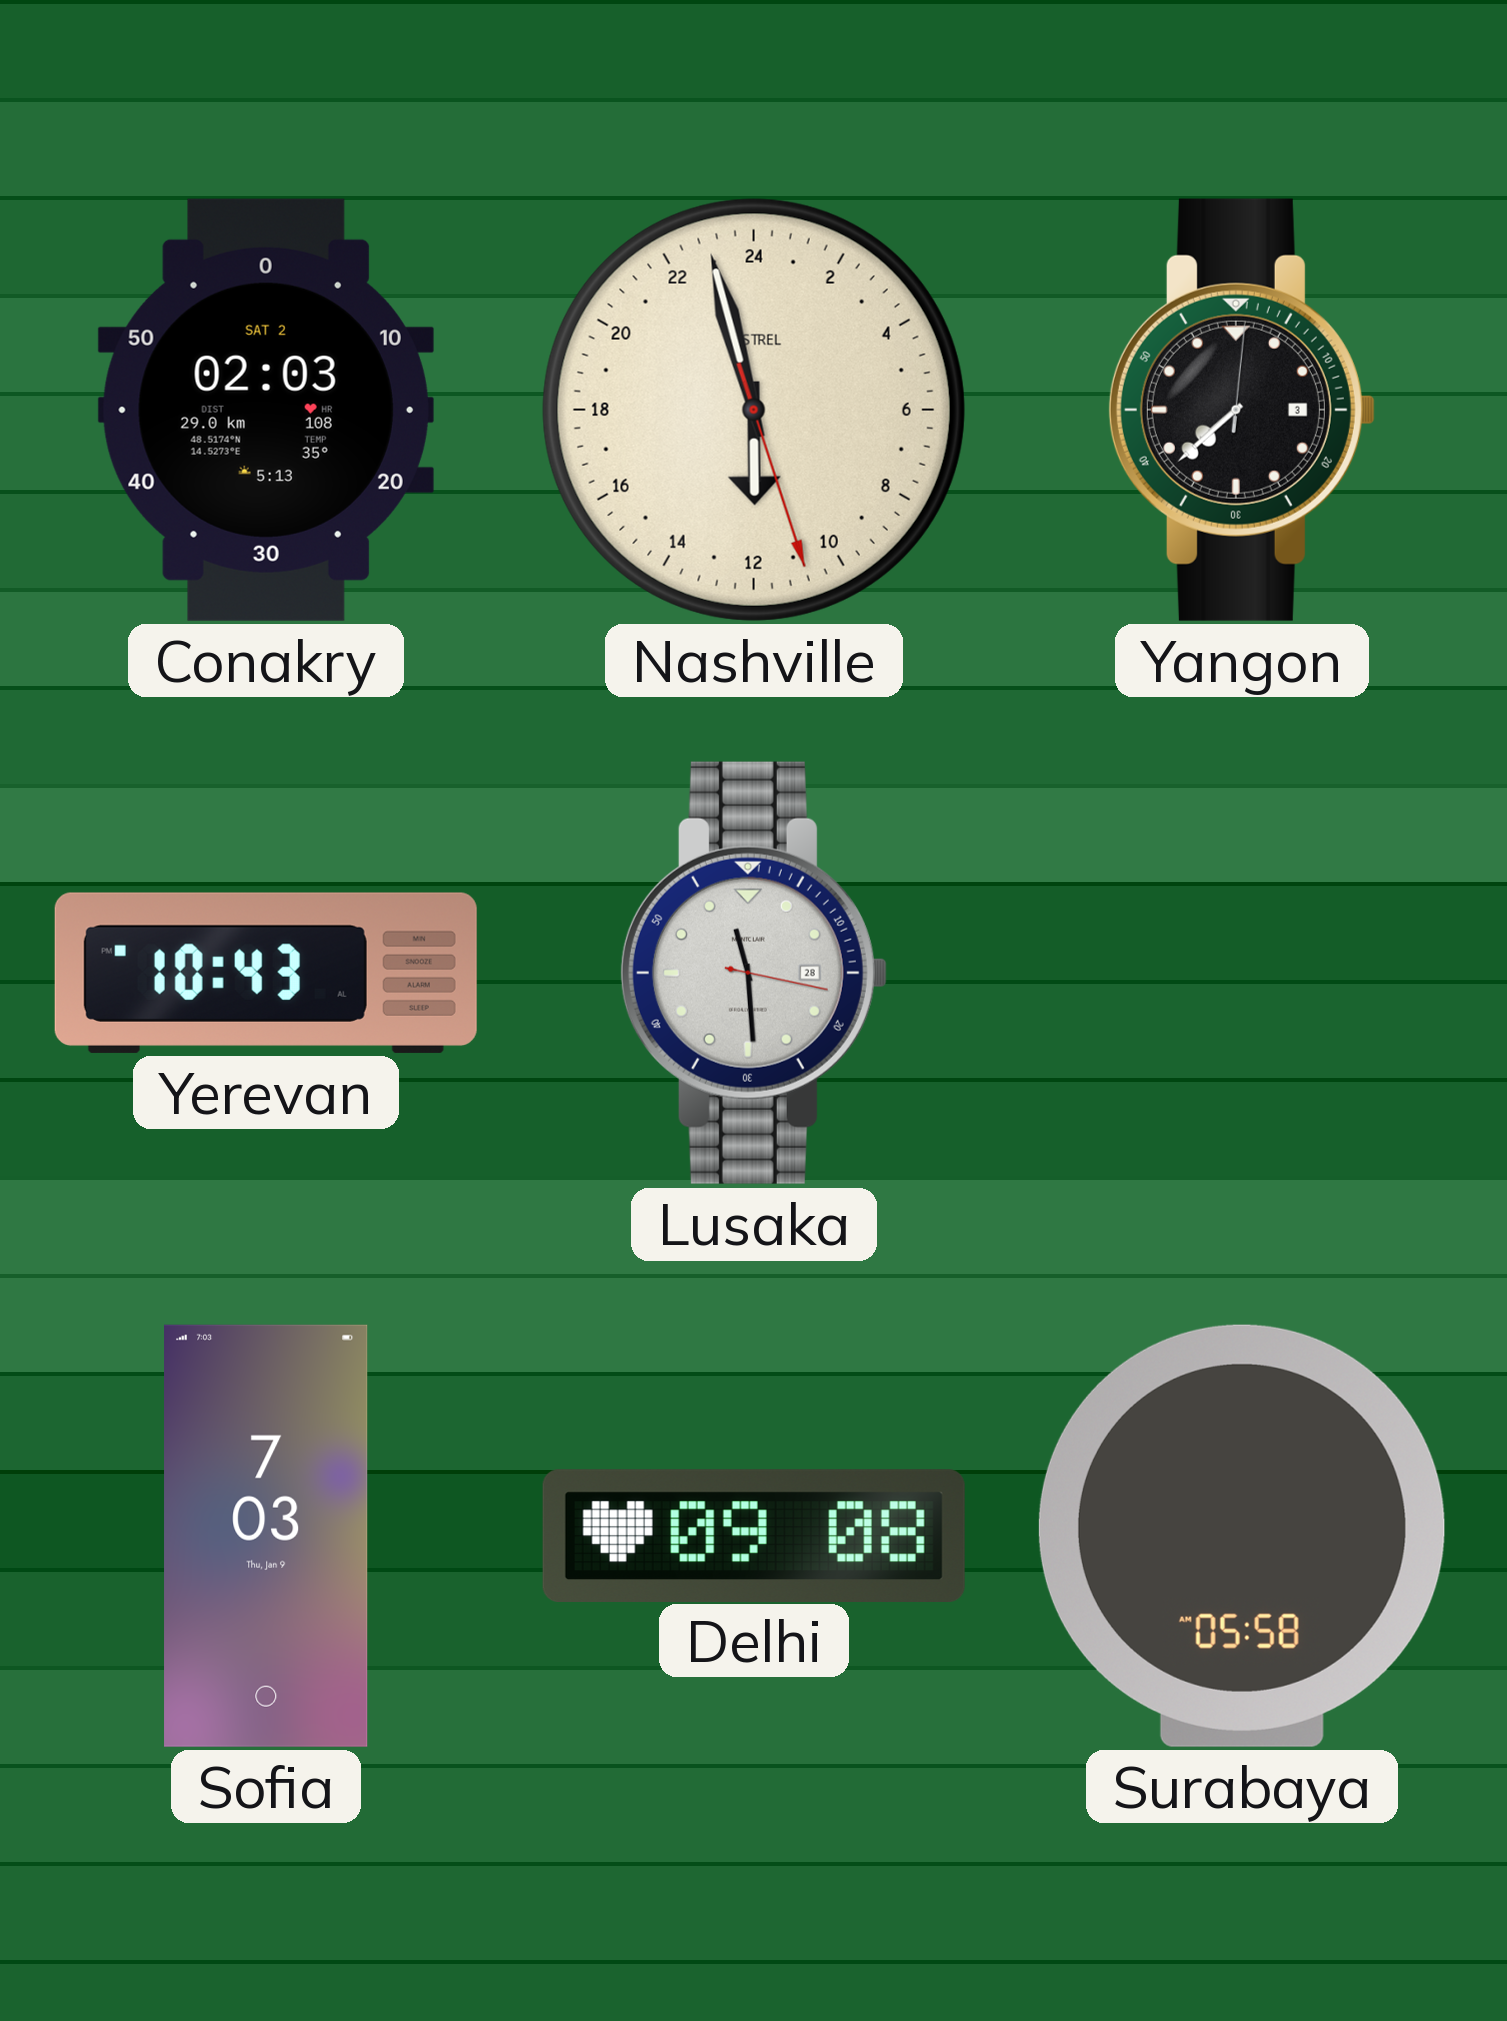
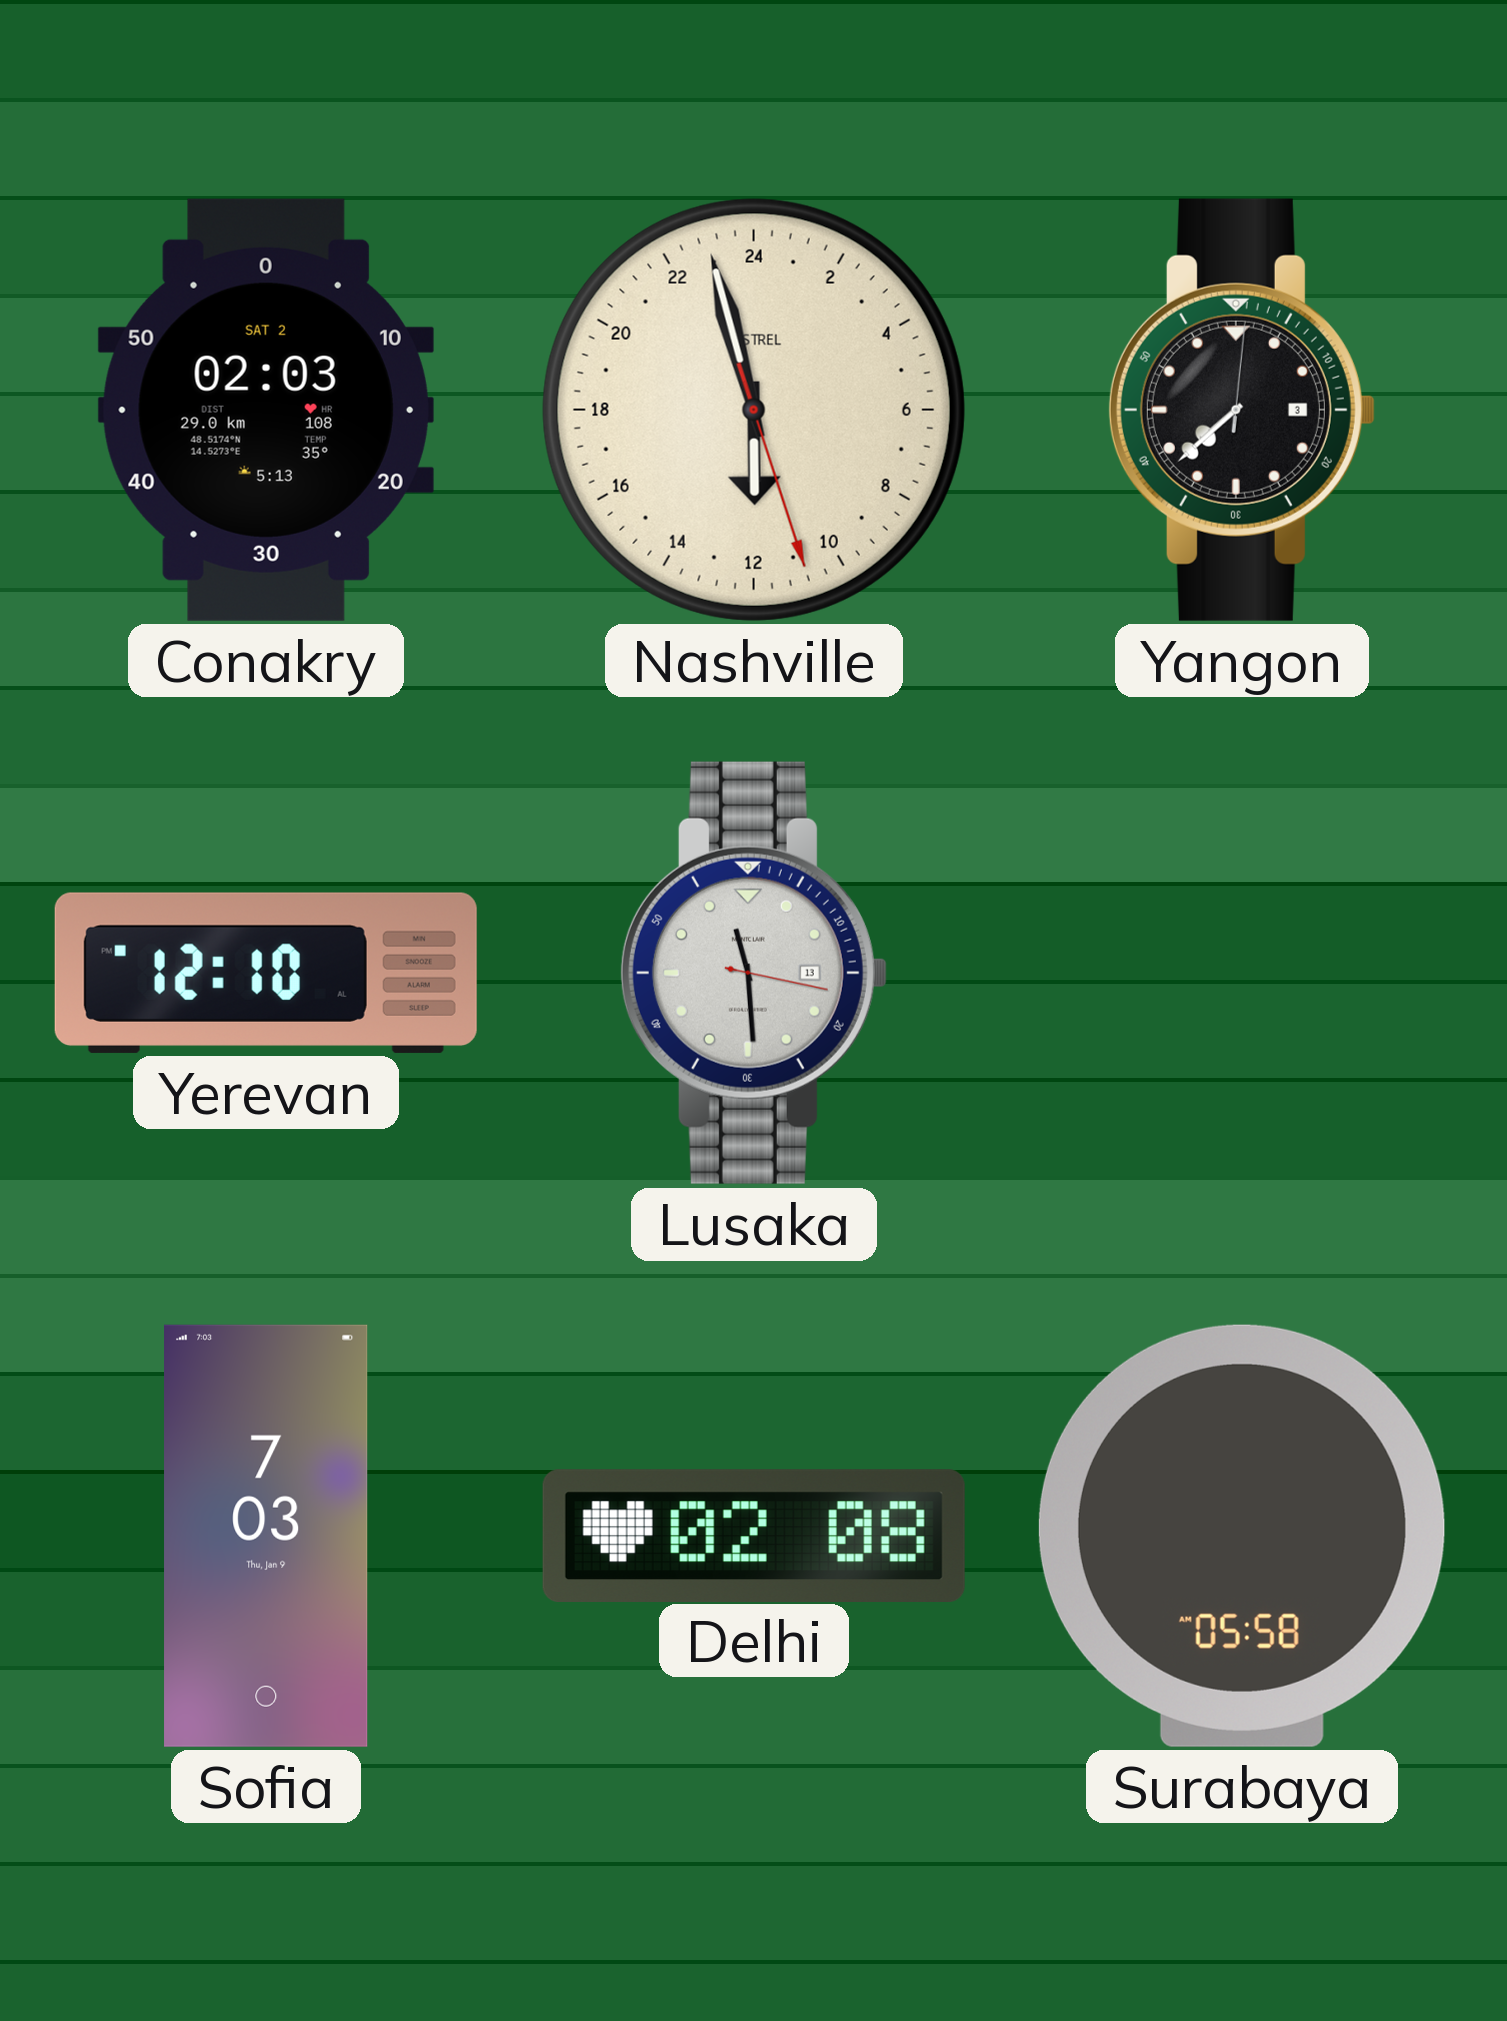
Yerevan: 10:43 -> 12:10 (266, 973)
Lusaka date: 28 -> 13 (754, 973)
Delhi: 09:08 -> 02:08 (754, 1535)
